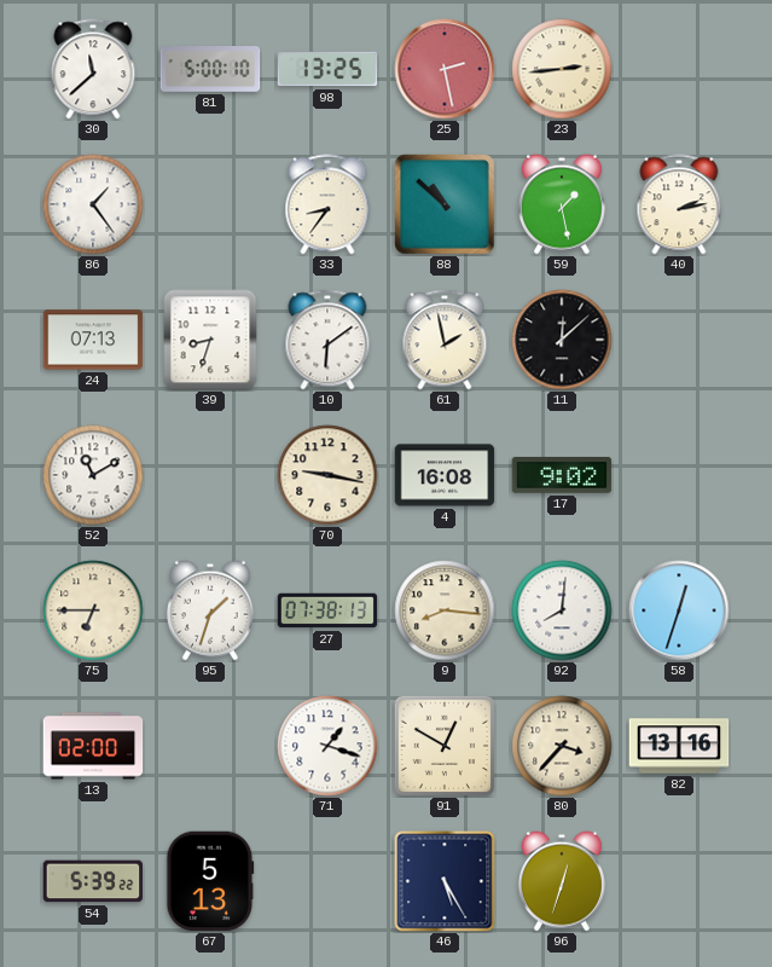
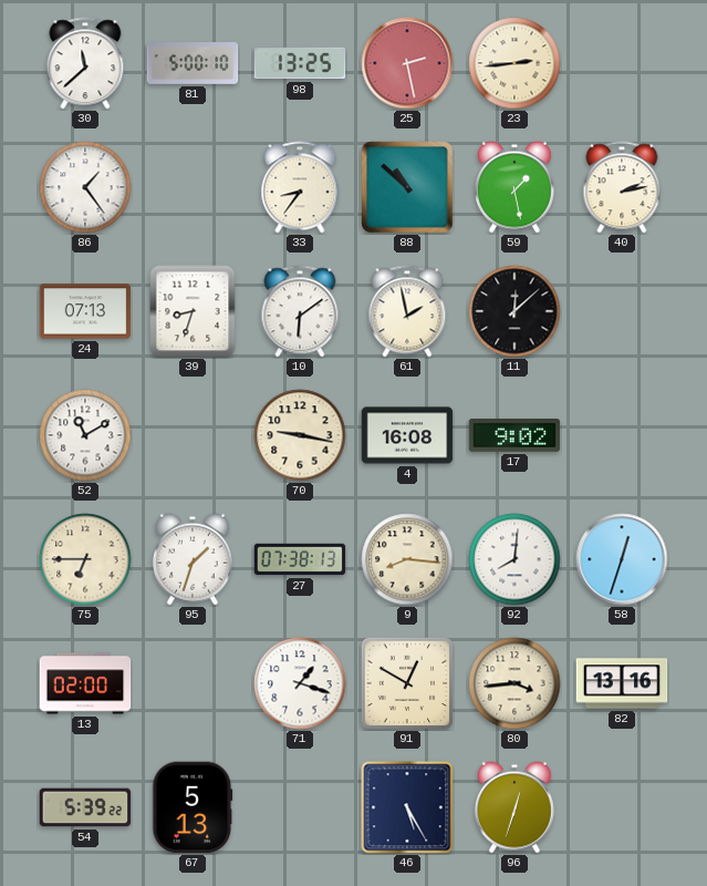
80: 3:37 -> 3:44 (514, 683)
